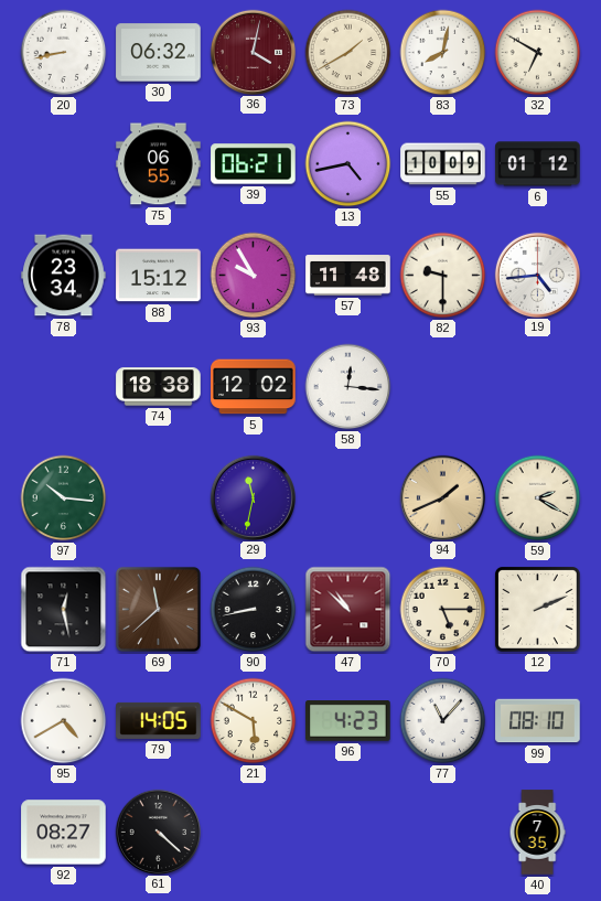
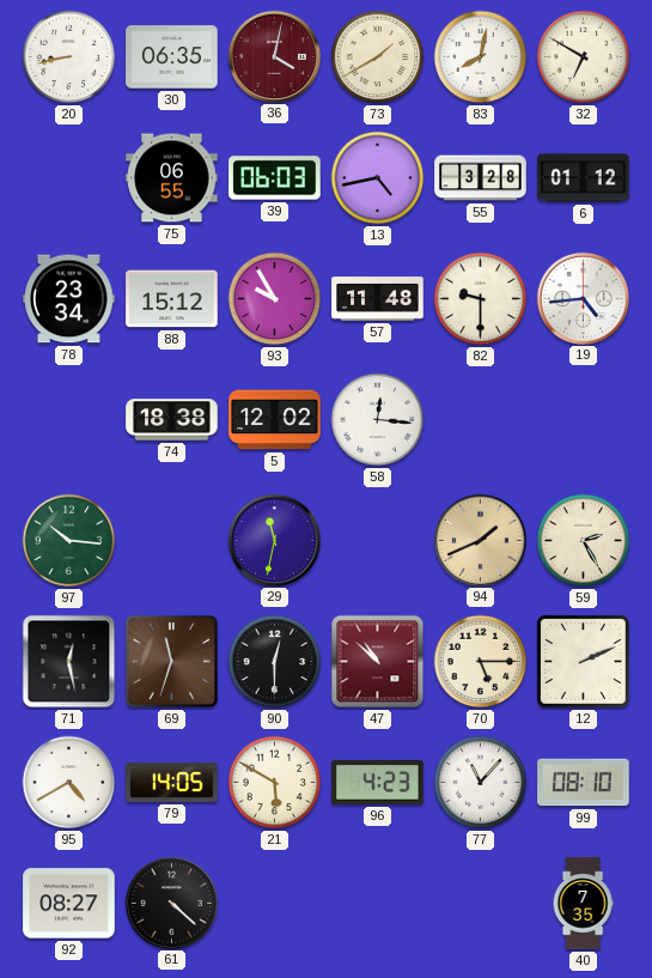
30: 06:32 -> 06:35 (172, 57)
39: 06:21 -> 06:03 (275, 178)
55: 10:09 -> 3:28 (481, 178)
59: 2:20 -> 2:25 (584, 541)
69: 11:38 -> 11:33 (171, 661)
90: 8:43 -> 12:30 (275, 662)
